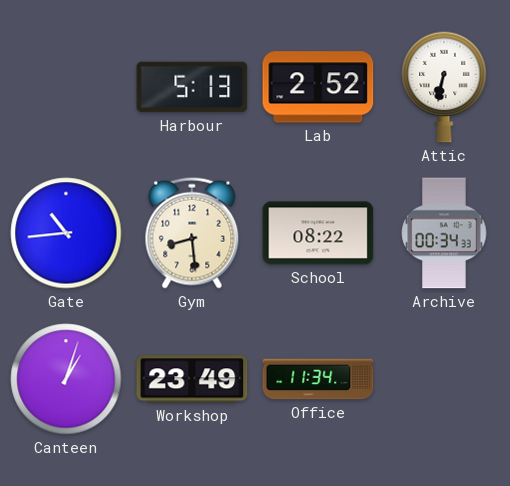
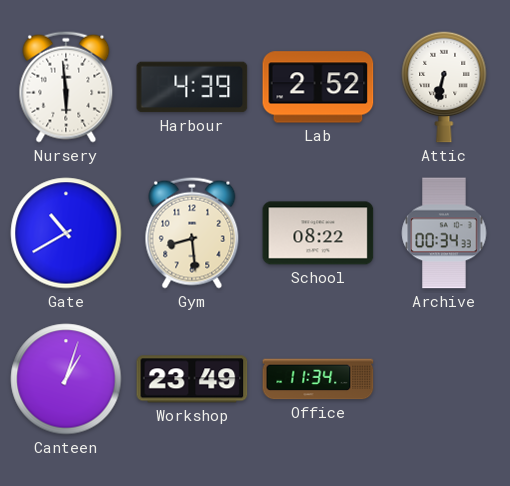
Nursery: none -> 5:59 (66, 87)
Harbour: 5:13 -> 4:39 (192, 87)
Gate: 10:44 -> 10:40 (66, 233)
